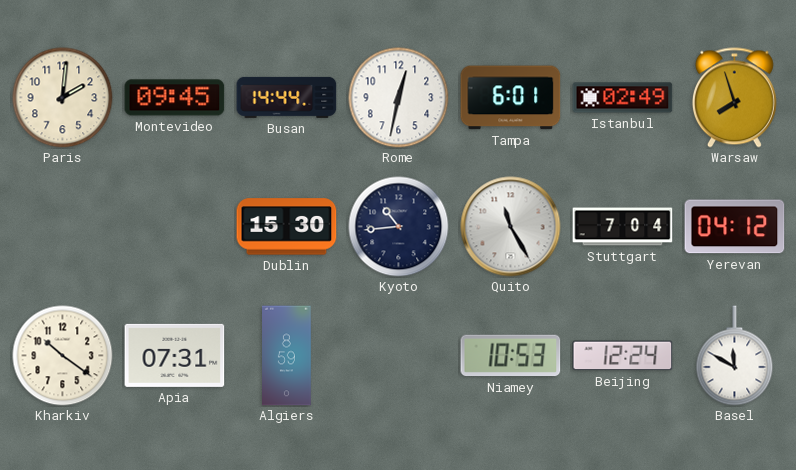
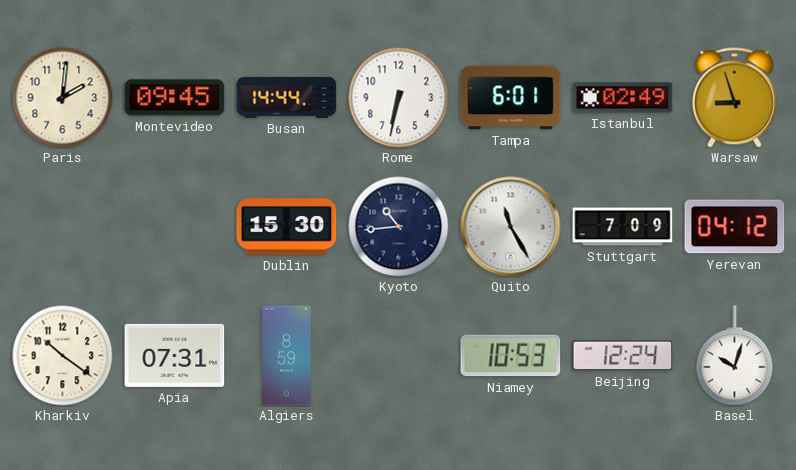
Rome: 12:32 -> 6:32 (399, 98)
Warsaw: 7:57 -> 8:57 (734, 98)
Stuttgart: 7:04 -> 7:09 (623, 227)
Basel: 11:50 -> 10:03 (735, 356)
